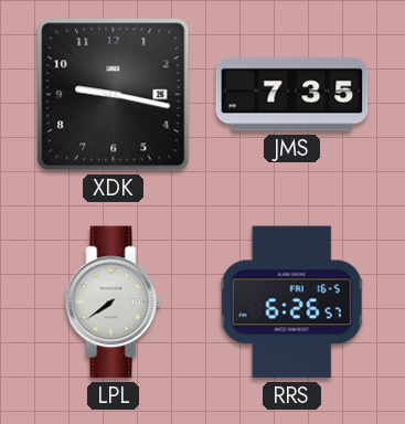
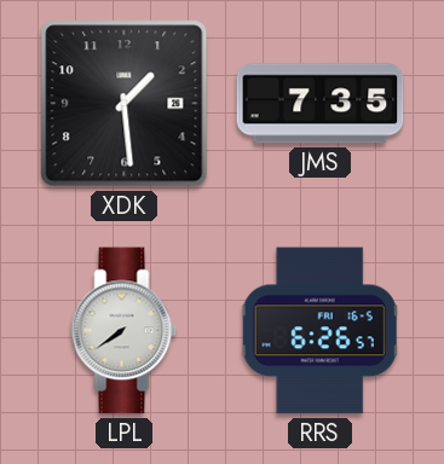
XDK: 9:17 -> 1:29 (125, 104)
